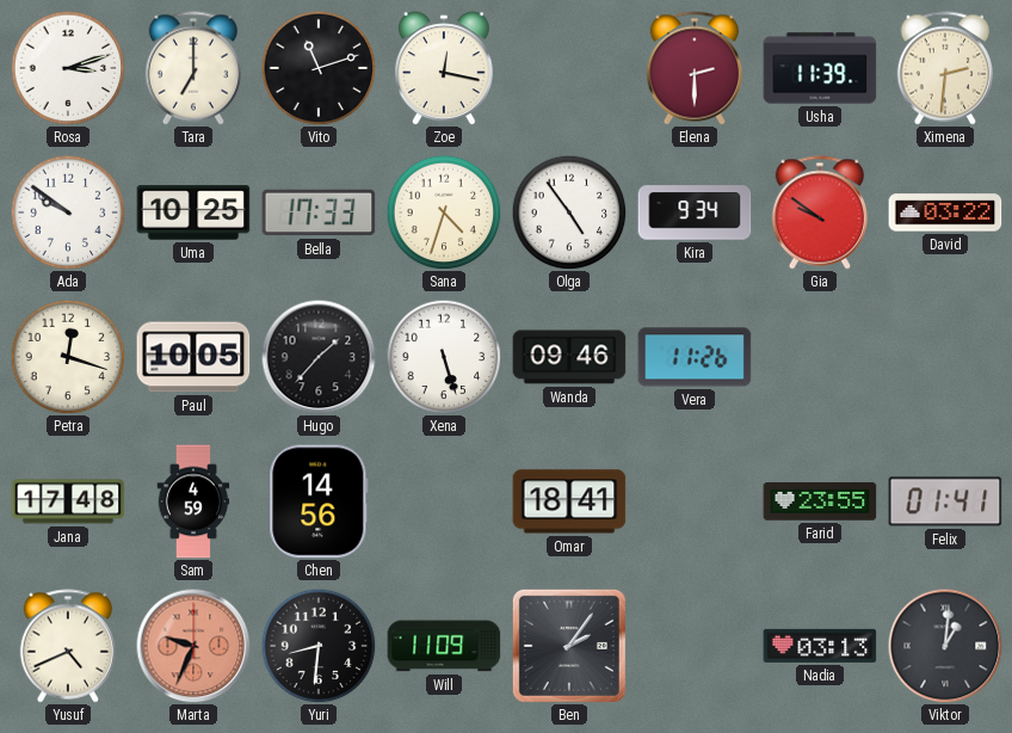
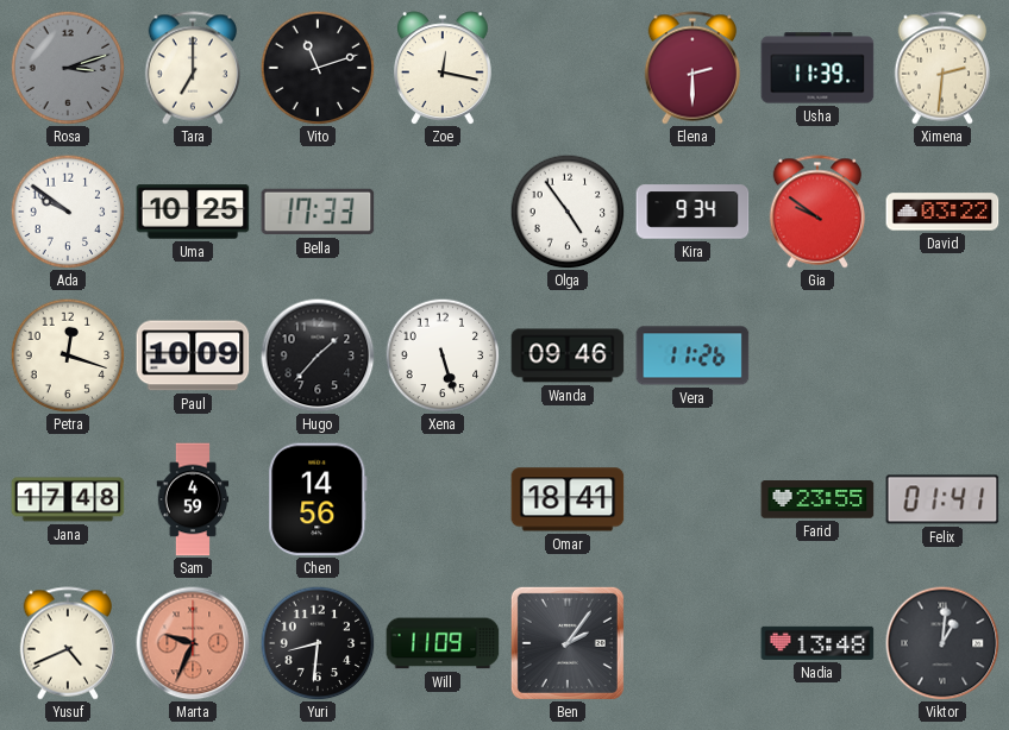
Rosa dial: white -> grey (68, 68)
Sana: 4:33 -> none (444, 212)
Paul: 10:05 -> 10:09 (193, 355)
Nadia: 03:13 -> 13:48 (817, 643)
